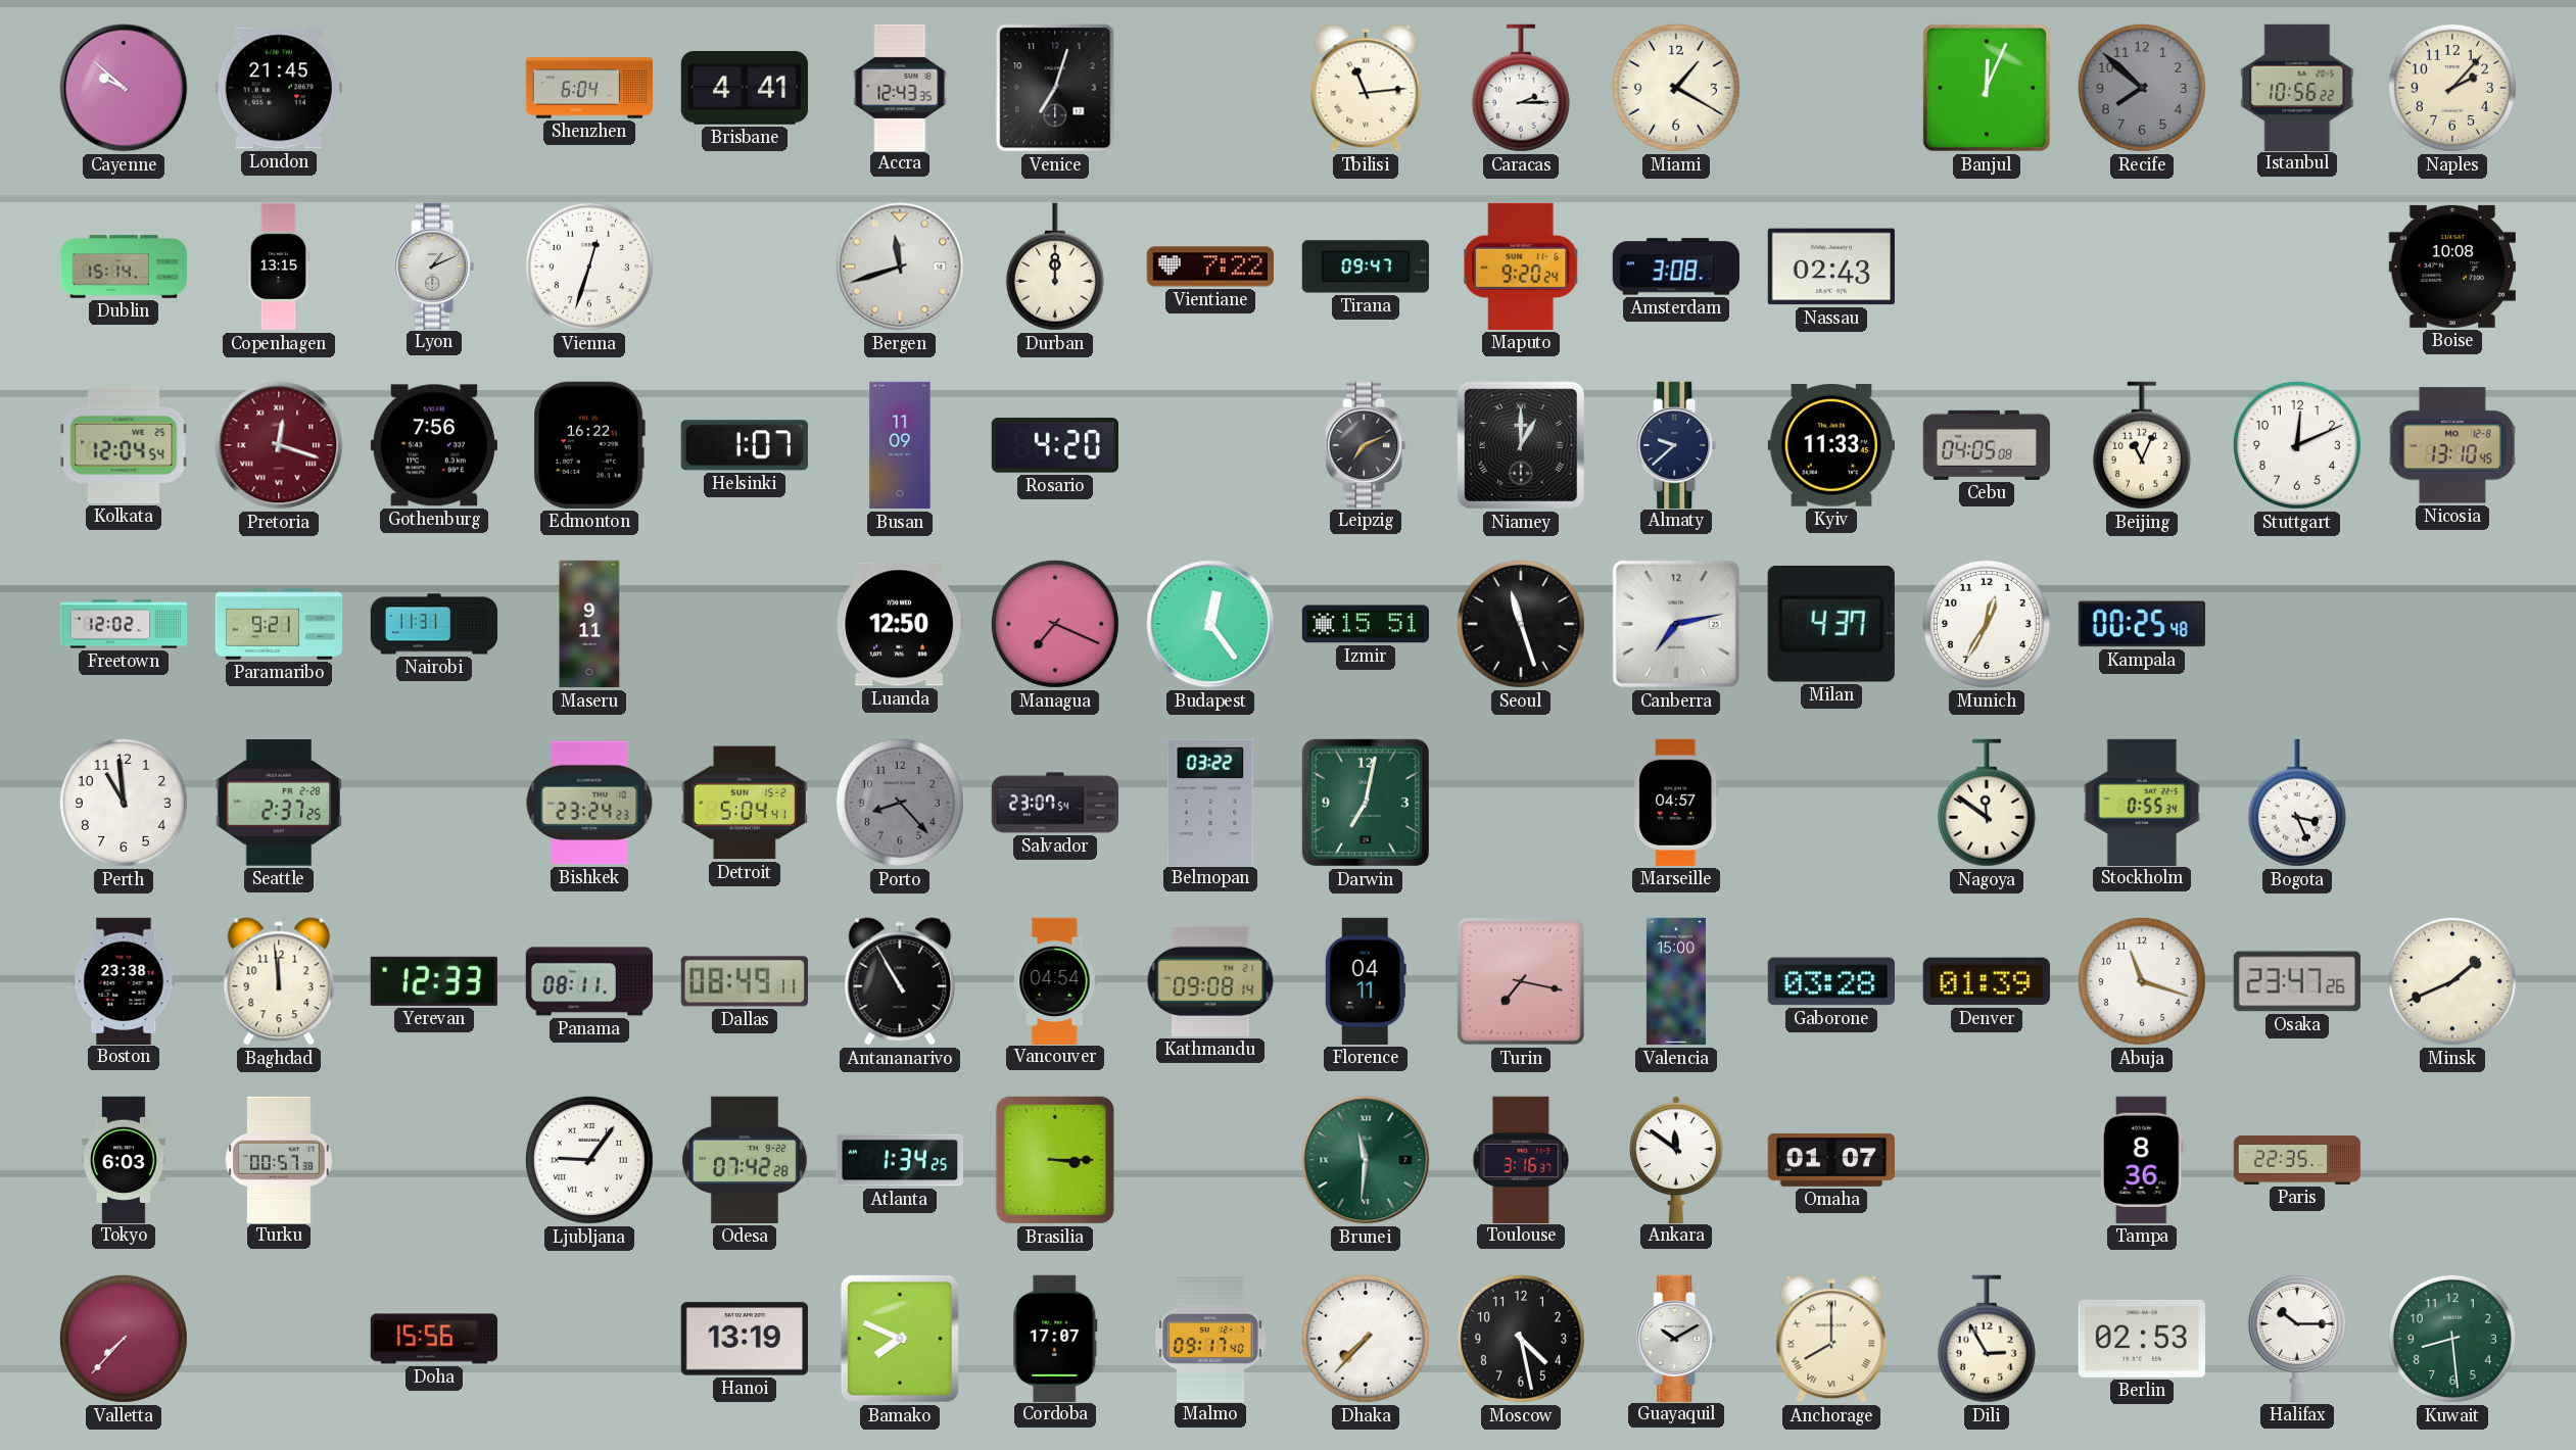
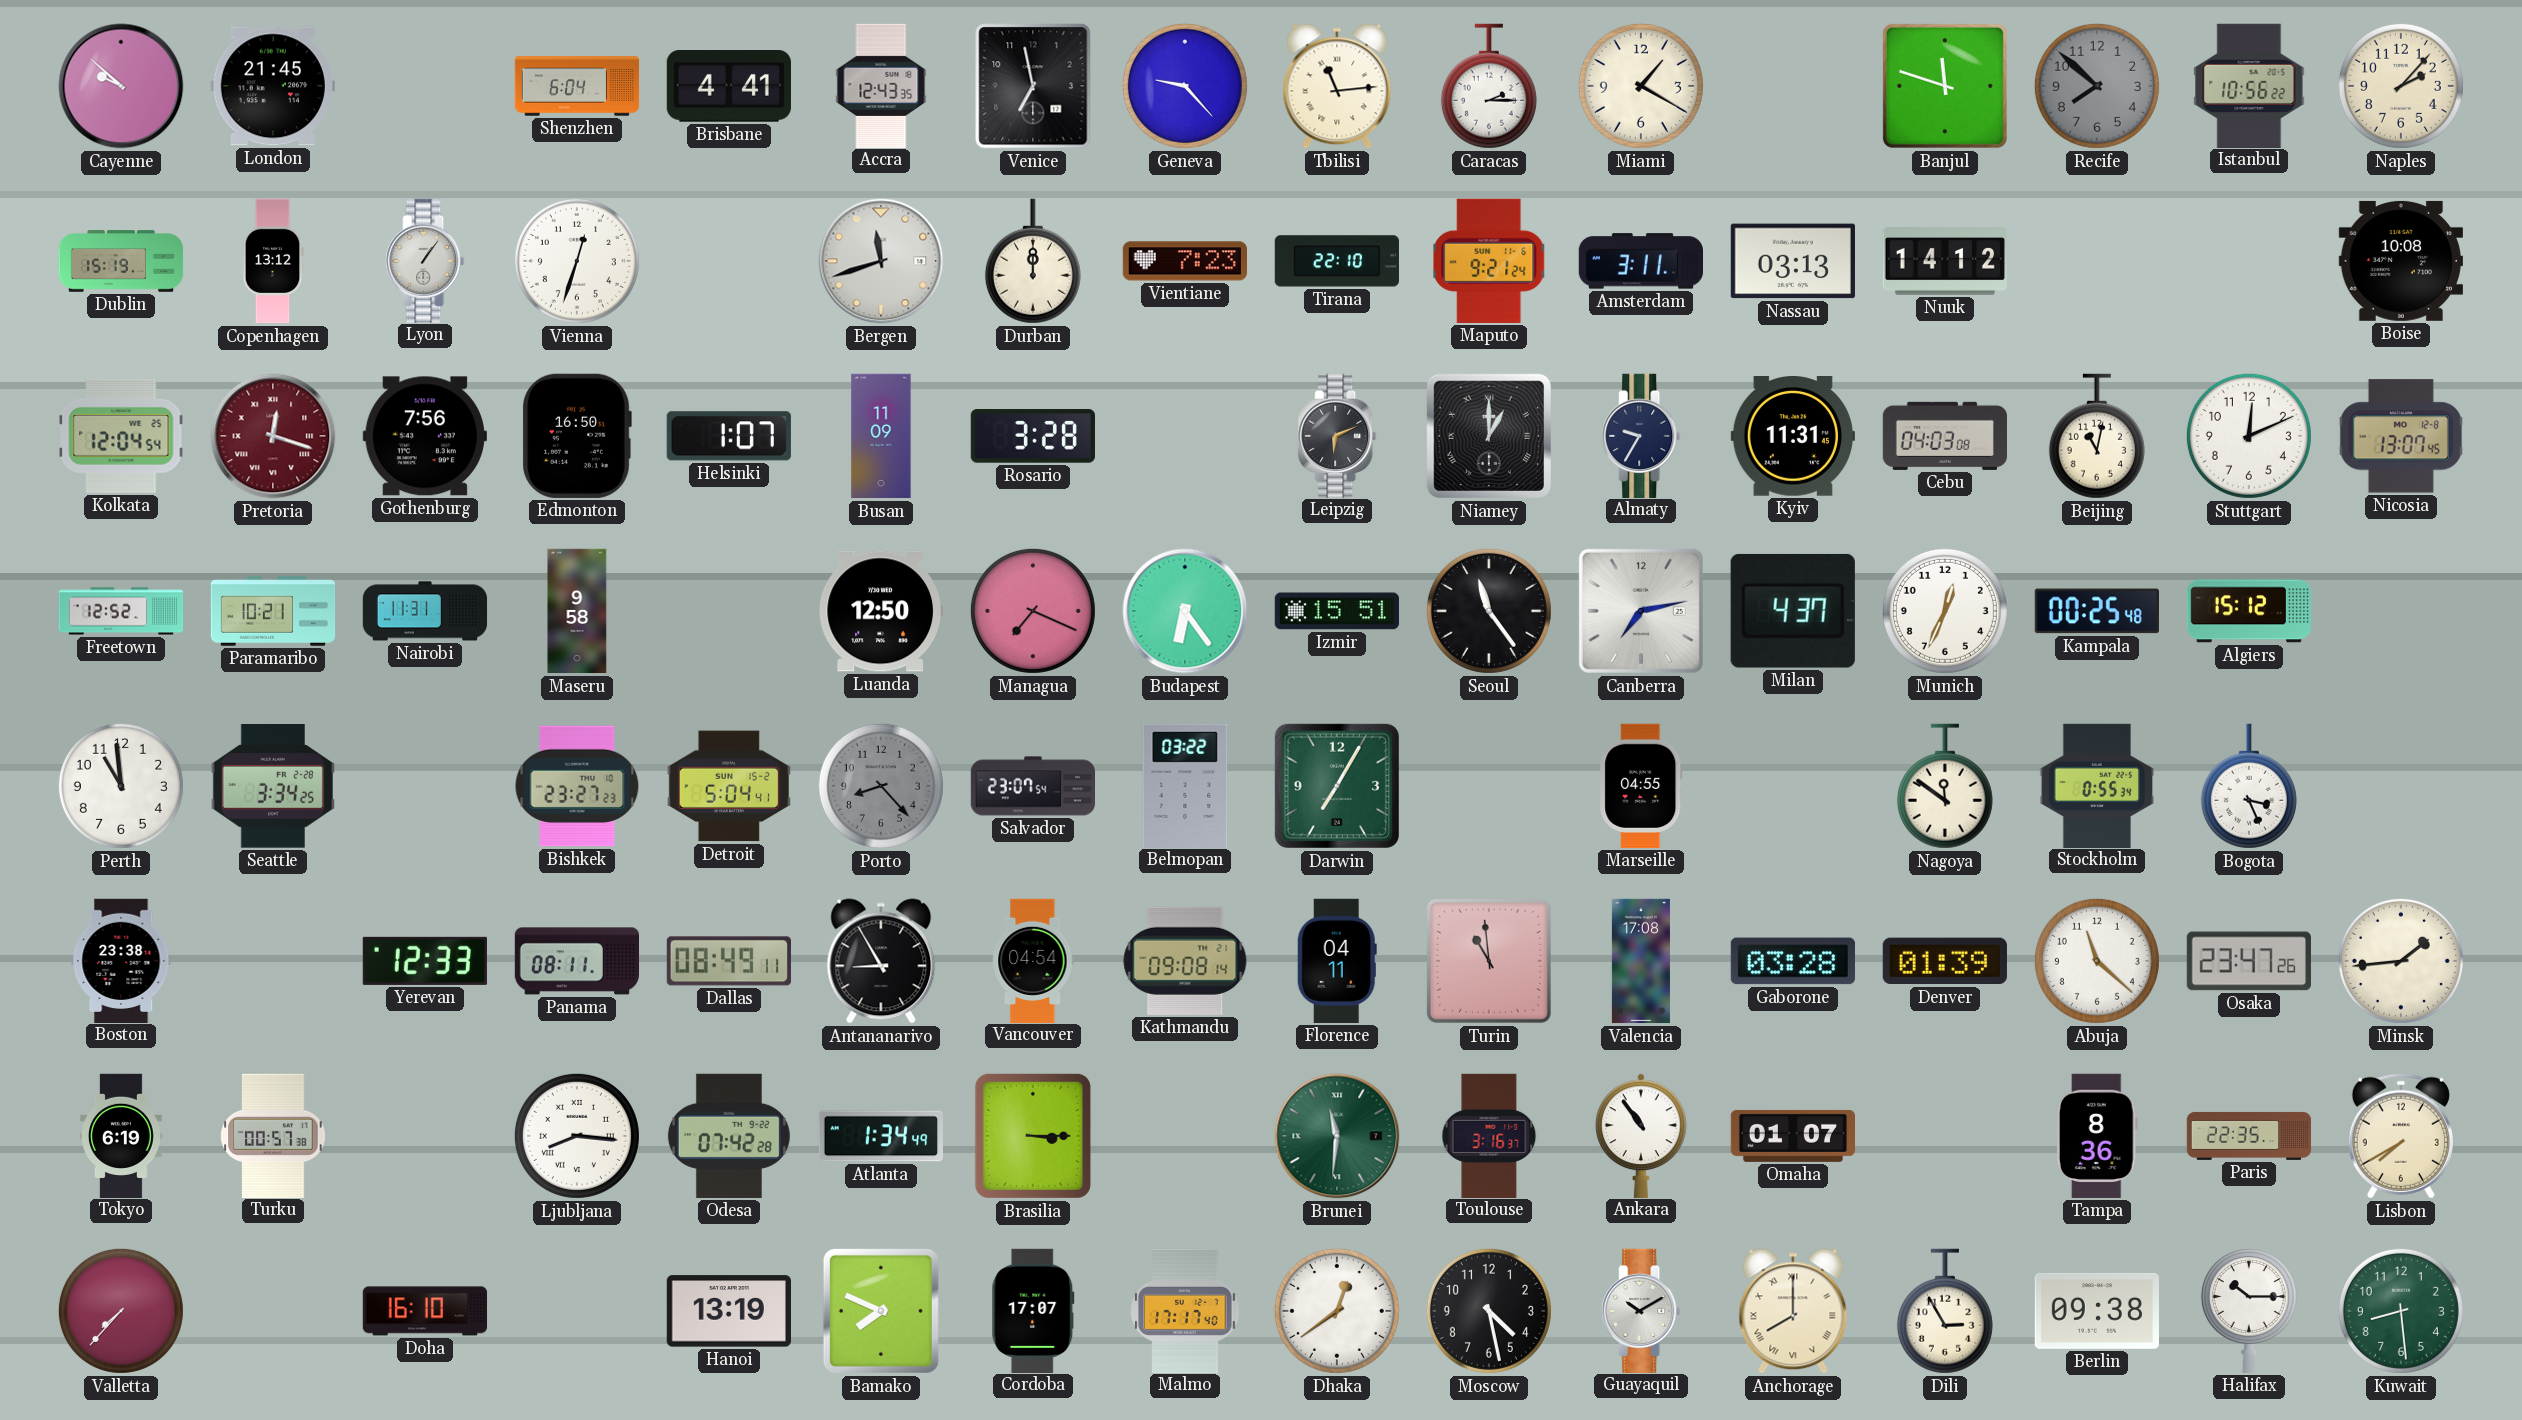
Venice: 7:03 -> 6:58 (1033, 86)
Geneva: none -> 9:23 (1185, 86)
Banjul: 12:04 -> 11:48 (1945, 86)
Dublin: 15:14 -> 15:19 (121, 261)
Copenhagen: 13:15 -> 13:12 (273, 261)
Lyon: 1:11 -> 1:06 (425, 260)
Vientiane: 7:22 -> 7:23 (1184, 261)
Tirana: 09:47 -> 22:10 (1336, 261)
Maputo: 9:20 -> 9:21 (1489, 261)
Amsterdam: 3:08 -> 3:11 (1640, 261)
Nassau: 02:43 -> 03:13 (1793, 261)
Nuuk: none -> 14:12 (1944, 262)
Edmonton: 16:22 -> 16:50 (577, 436)
Rosario: 4:20 -> 3:28 (1033, 436)
Leipzig: 7:11 -> 6:11 (1337, 435)
Almaty: 9:38 -> 9:35 (1641, 435)
Kyiv: 11:33 -> 11:31 (1793, 437)
Cebu: 04:05 -> 04:03 (1945, 436)
Beijing: 11:04 -> 11:02 (2097, 436)
Nicosia: 13:10 -> 13:07 (2401, 436)
Freetown: 12:02 -> 12:52 (121, 611)
Paramaribo: 9:21 -> 10:21 (273, 611)
Maseru: 9:11 -> 9:58 (577, 611)
Budapest: 12:24 -> 6:24 (1185, 611)
Seoul: 11:27 -> 11:24 (1489, 611)
Munich: 12:35 -> 12:34 (1945, 611)
Algiers: none -> 15:12 (2248, 611)
Seattle: 2:37 -> 3:34 (273, 786)
Bishkek: 23:24 -> 23:27 (577, 786)
Darwin: 7:02 -> 7:05 (1337, 786)
Marseille: 04:57 -> 04:55 (1641, 786)
Baghdad: 11:59 -> none (279, 981)
Antananarivo: 10:55 -> 8:55 (881, 961)
Turin: 7:17 -> 10:59 (1489, 961)
Valencia: 15:00 -> 17:08 (1641, 961)
Abuja: 11:18 -> 11:22 (2097, 961)
Minsk: 1:41 -> 1:44 (2401, 961)
Tokyo: 6:03 -> 6:19 (122, 1135)
Ljubljana: 9:06 -> 8:16 (577, 1136)
Atlanta: 1:34:25 -> 1:34:49 (880, 1136)
Ankara: 11:51 -> 10:54 (1642, 1135)
Lisbon: none -> 7:40 (2401, 1136)
Doha: 15:56 -> 16:10 (425, 1311)
Malmo: 09:17 -> 17:17 (1185, 1310)
Dhaka: 7:37 -> 12:39 (1337, 1311)
Berlin: 02:53 -> 09:38 (2097, 1311)
